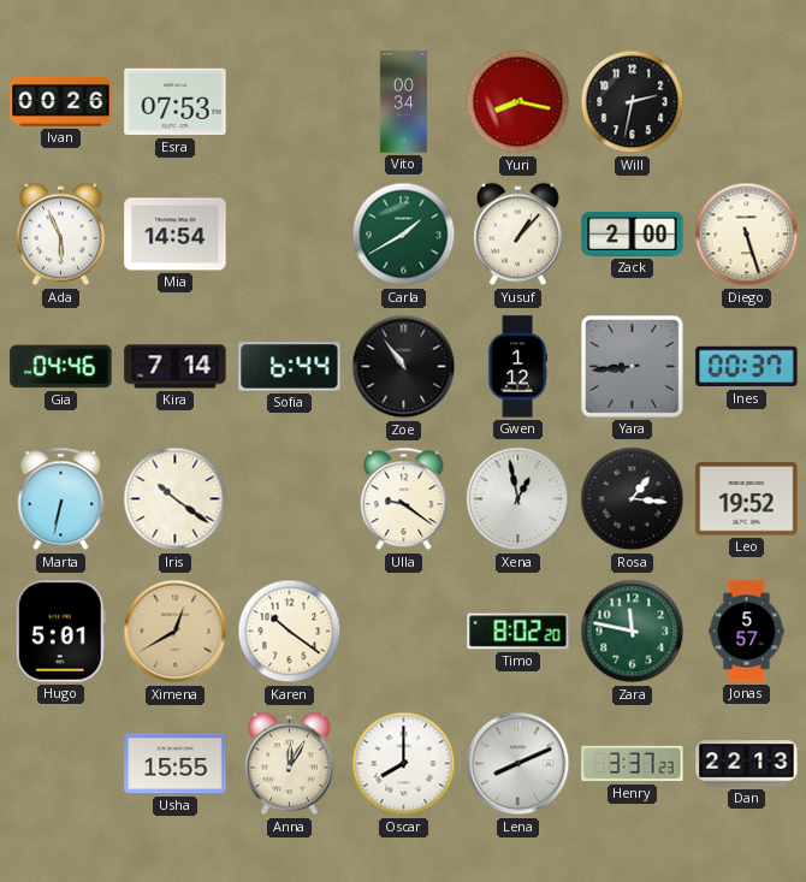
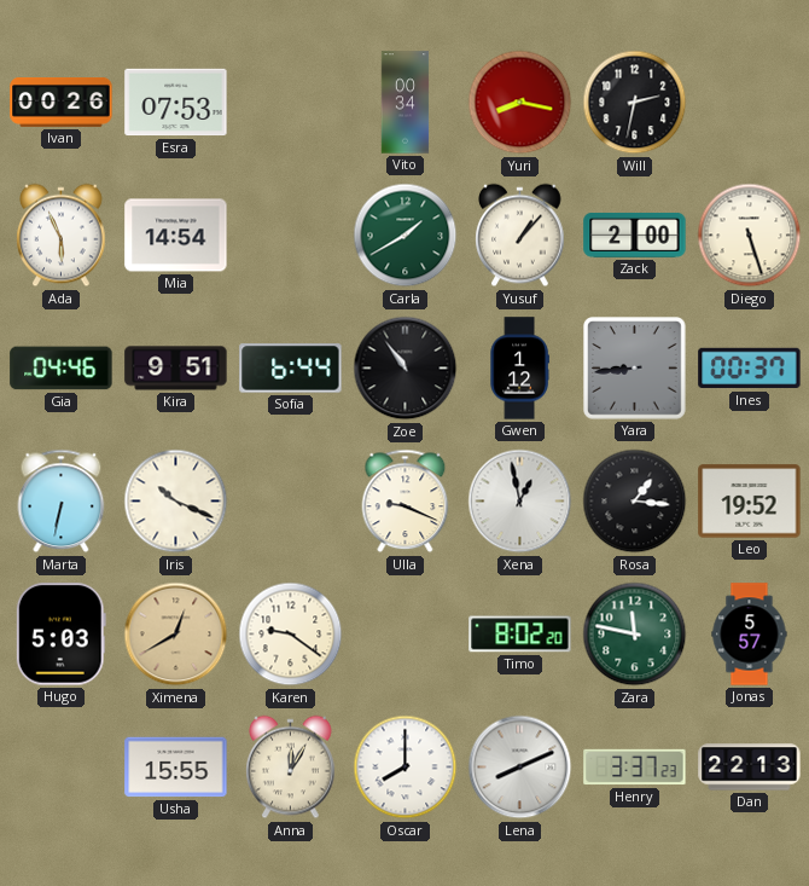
Kira: 7:14 -> 9:51 (176, 369)
Iris: 10:21 -> 10:19 (176, 502)
Ulla: 9:21 -> 9:19 (406, 502)
Hugo: 5:01 -> 5:03 (60, 635)
Karen: 10:21 -> 9:21 (291, 635)
